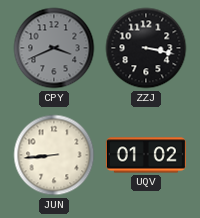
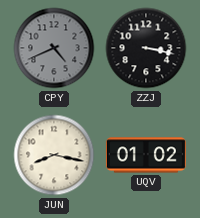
CPY: 3:41 -> 4:41 (54, 48)
JUN: 8:44 -> 8:17 (54, 155)
